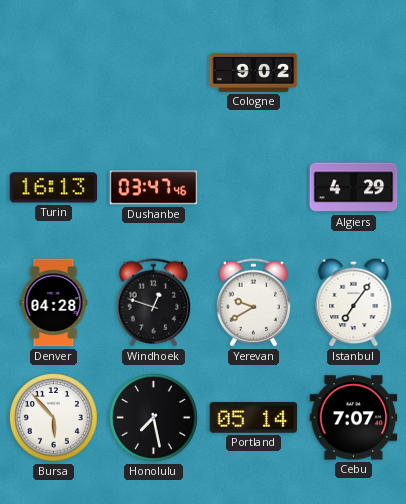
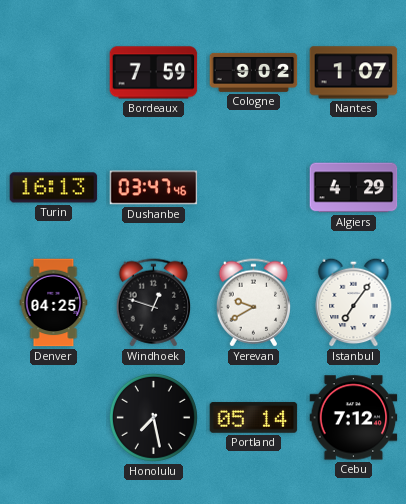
Bordeaux: none -> 7:59 (154, 73)
Nantes: none -> 1:07 (354, 73)
Denver: 04:28 -> 04:25 (54, 303)
Bursa: 5:53 -> none (53, 417)
Cebu: 7:07 -> 7:12 (354, 418)
